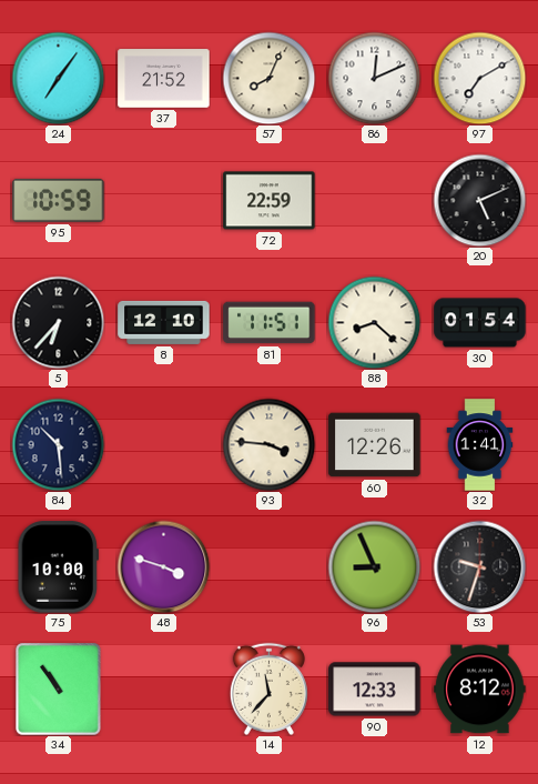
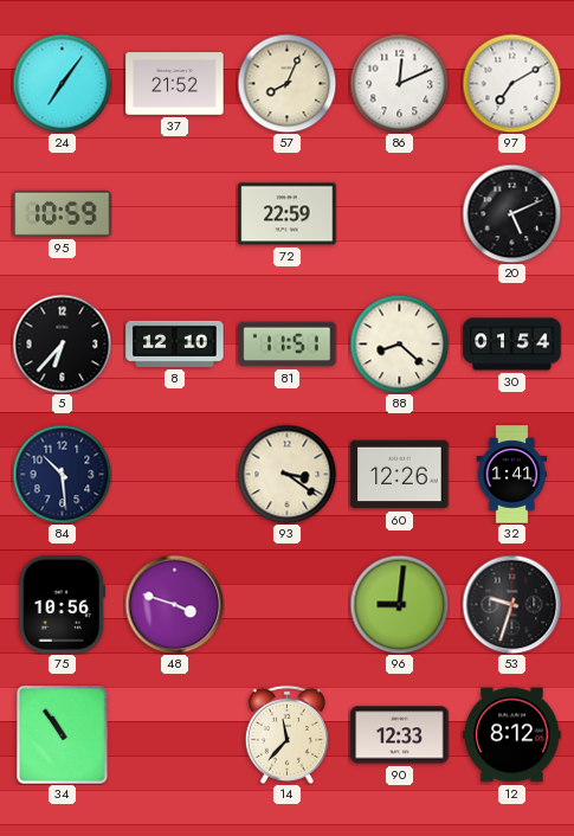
93: 3:46 -> 3:21 (286, 474)
75: 10:00 -> 10:56 (63, 605)
96: 8:56 -> 9:01 (399, 604)
